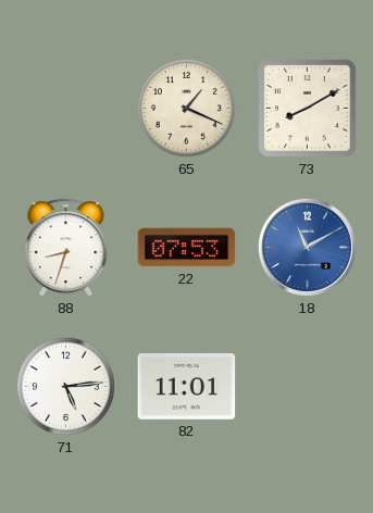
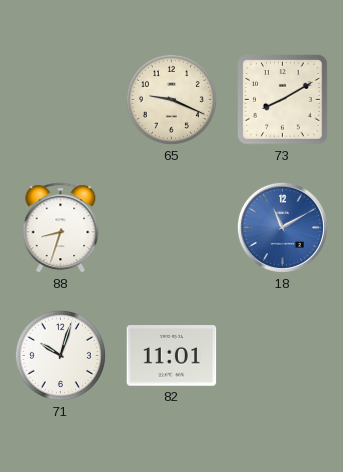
65: 1:19 -> 9:19 (171, 99)
22: 07:53 -> none (187, 248)
71: 5:14 -> 10:03 (60, 355)
